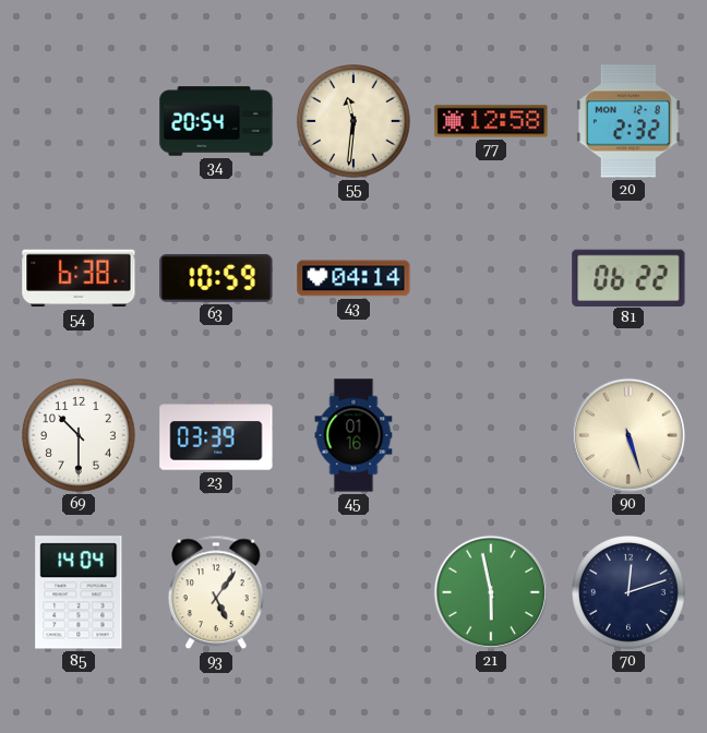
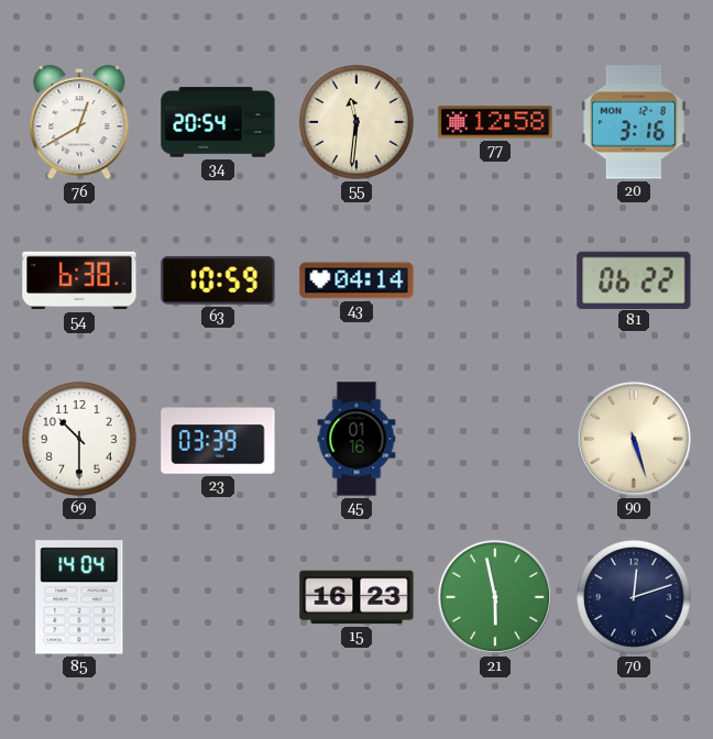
76: none -> 12:40 (79, 123)
20: 2:32 -> 3:16 (635, 122)
93: 5:06 -> none (217, 592)
15: none -> 16:23 (356, 597)
